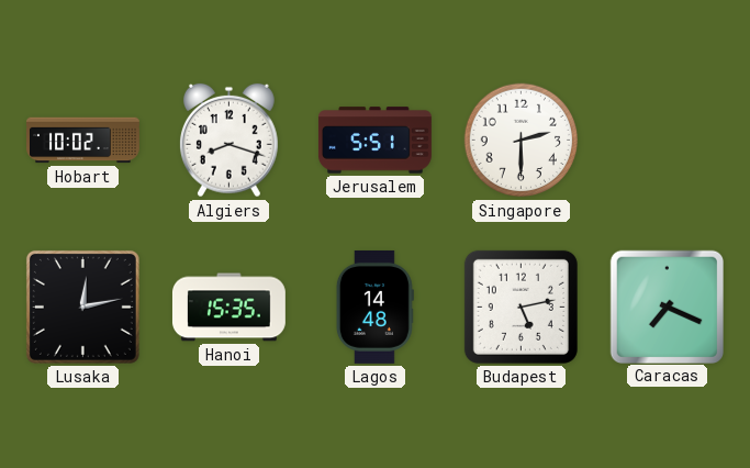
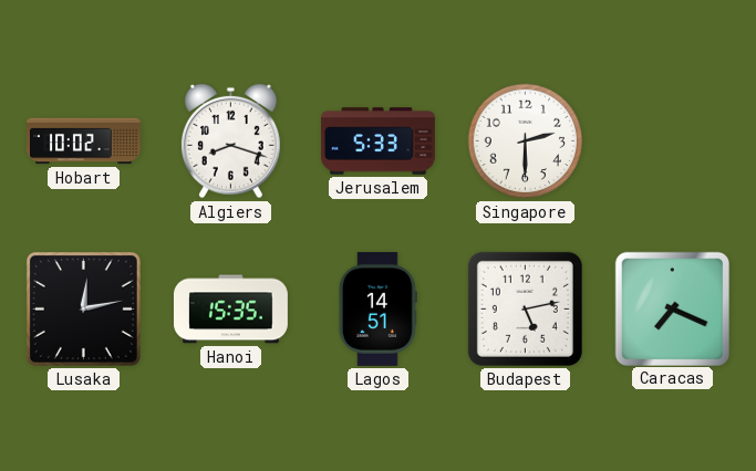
Jerusalem: 5:51 -> 5:33 (377, 142)
Lagos: 14:48 -> 14:51 (377, 308)
